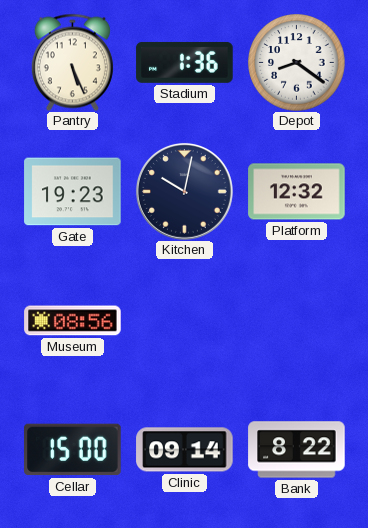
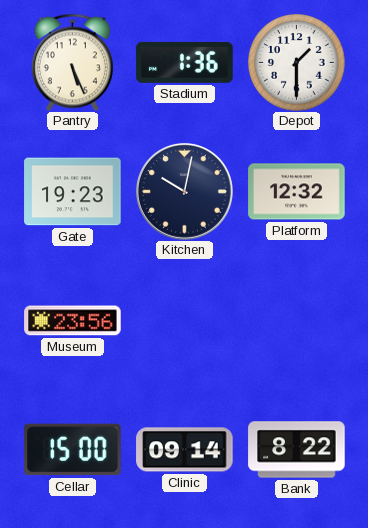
Depot: 8:21 -> 1:30 (297, 63)
Museum: 08:56 -> 23:56 (73, 321)
